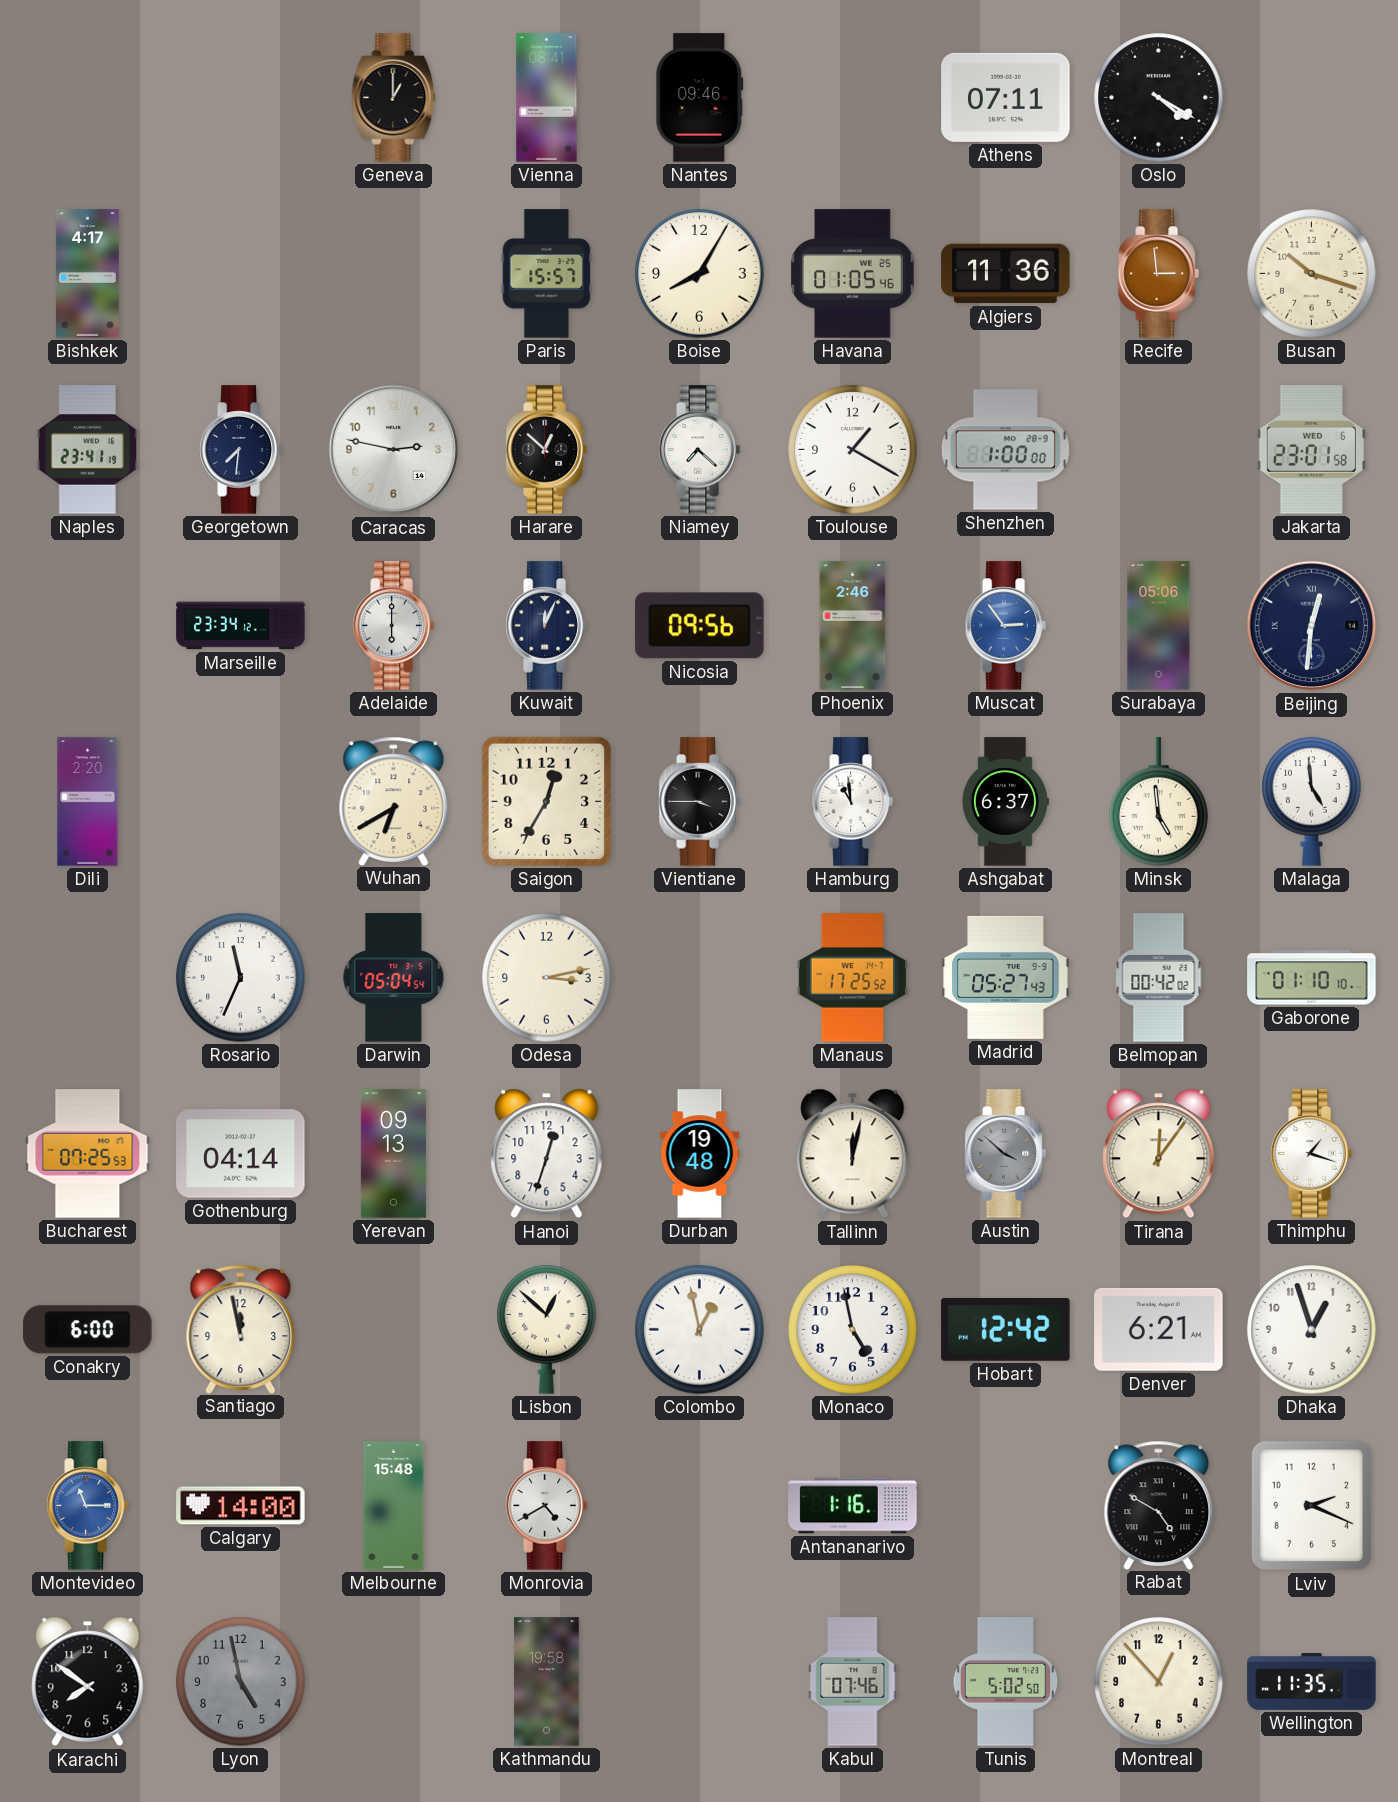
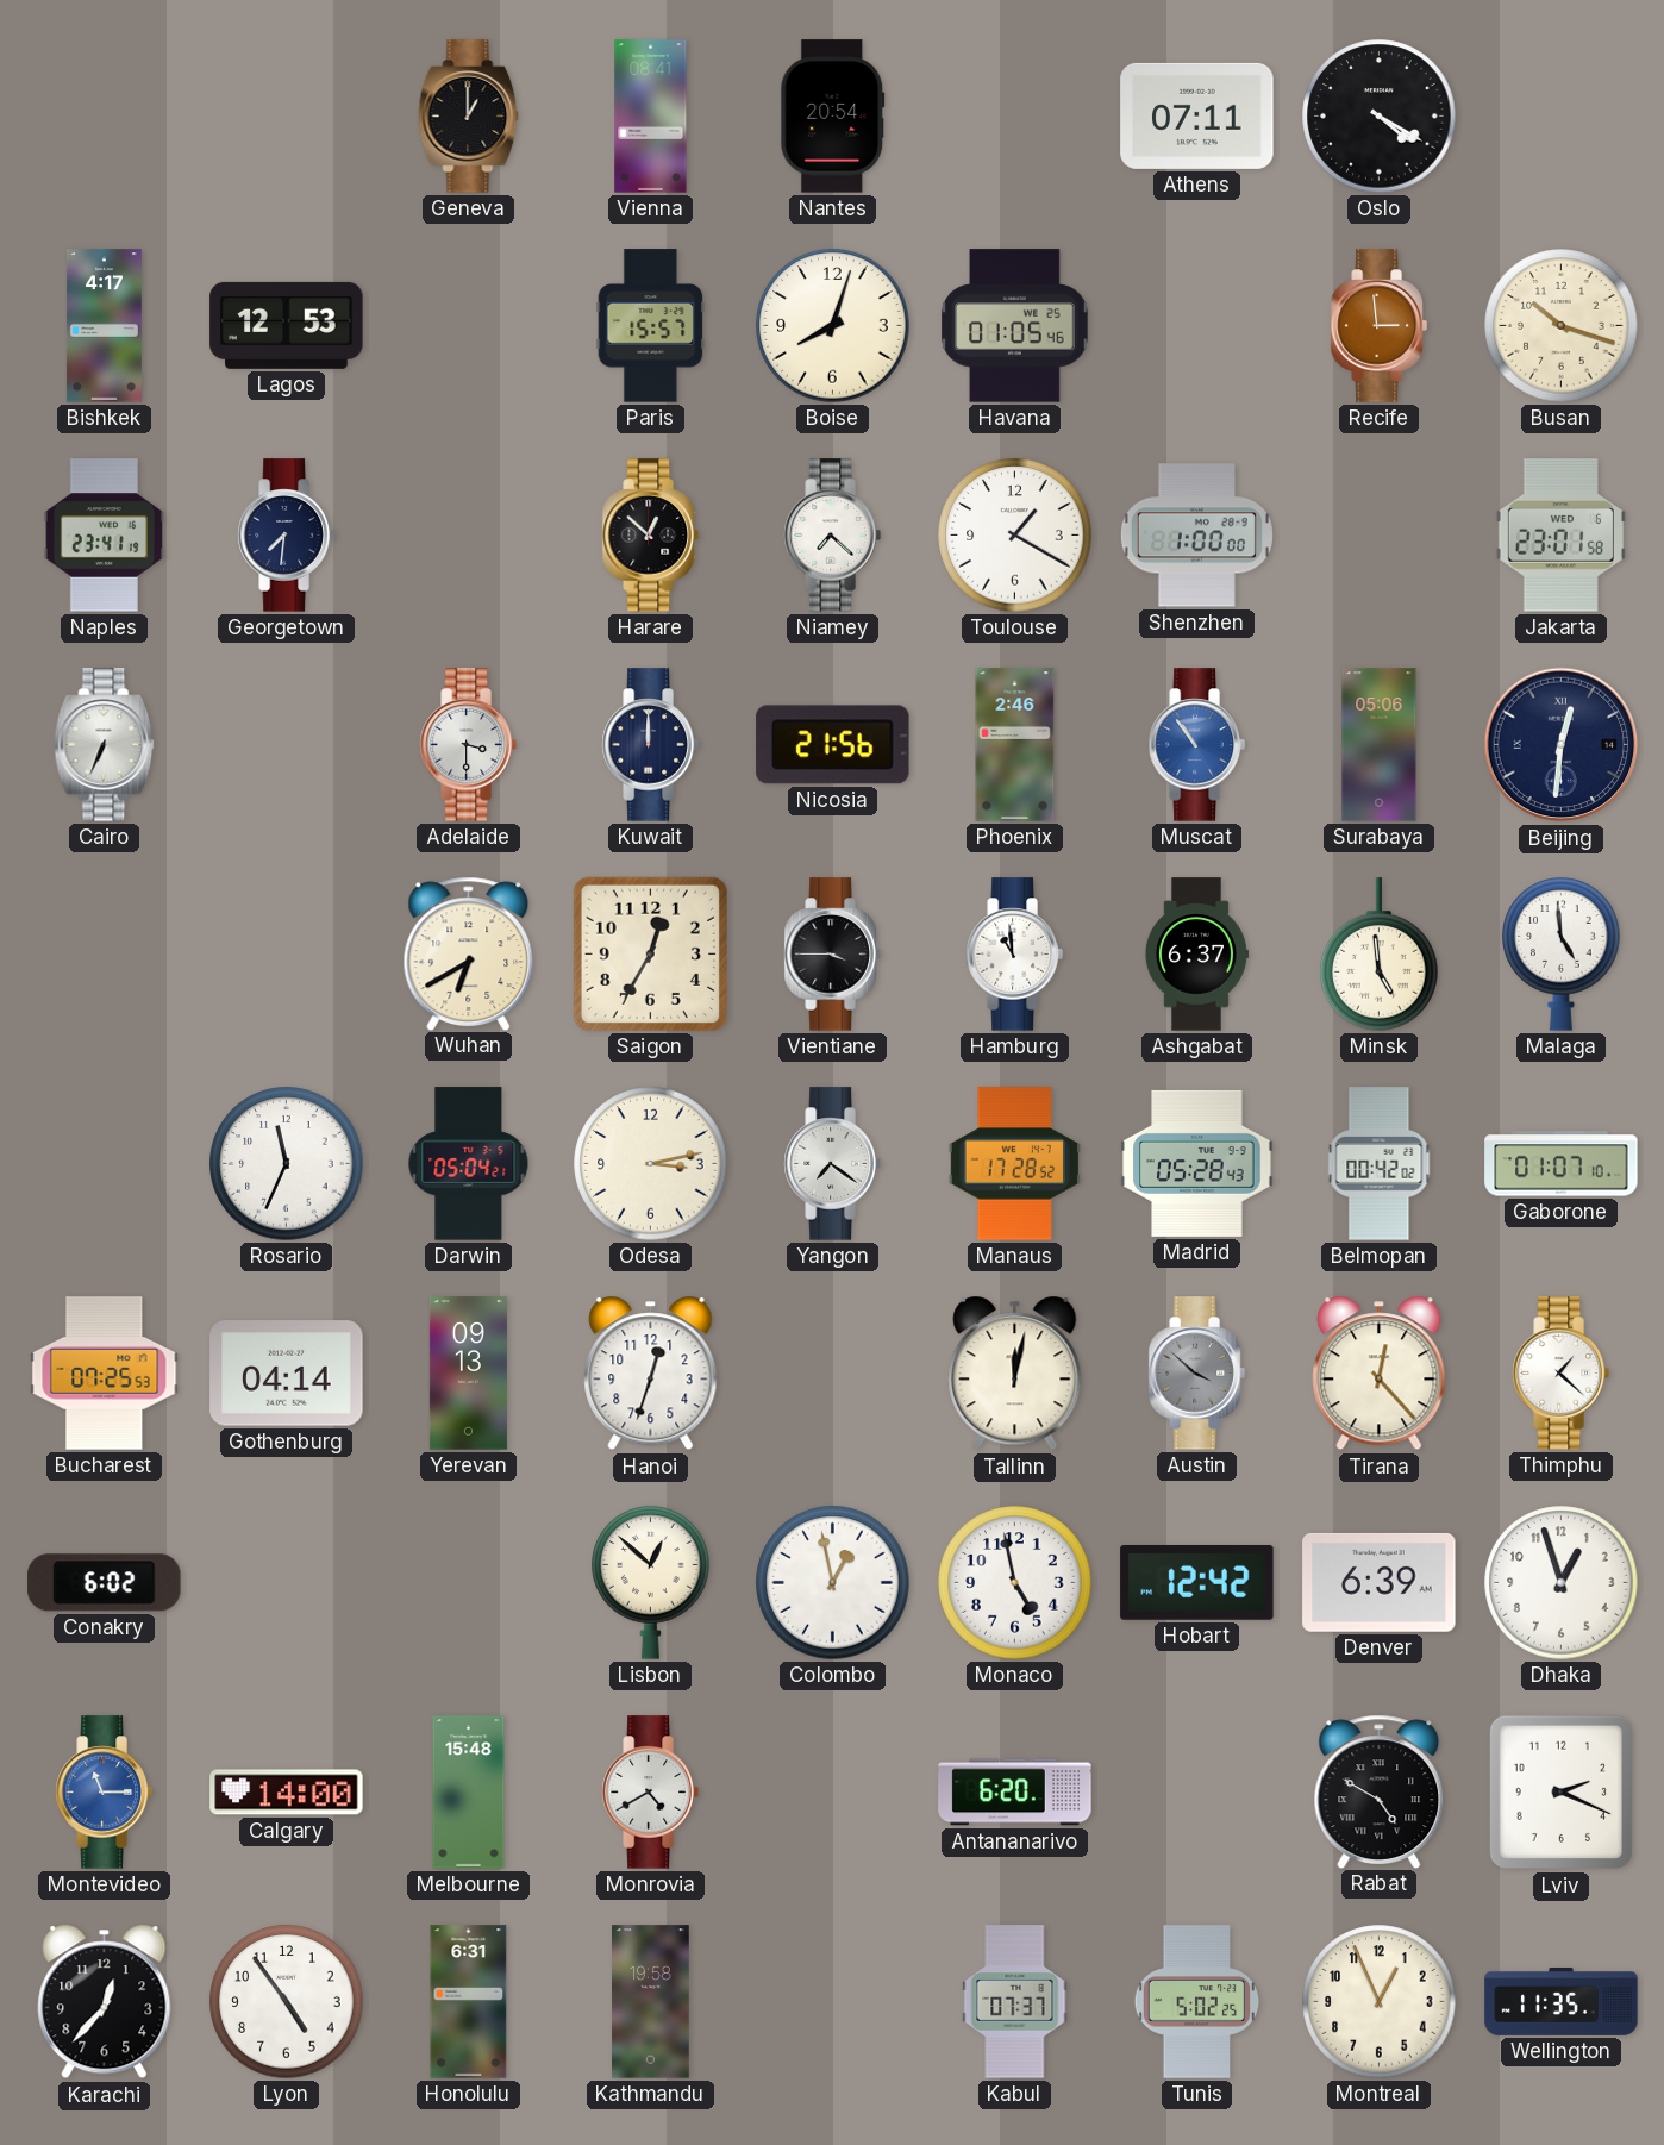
Nantes: 09:46 -> 20:54 (833, 117)
Lagos: none -> 12:53 (287, 325)
Boise: 8:05 -> 8:03 (833, 326)
Algiers: 11:36 -> none (1006, 274)
Caracas: 2:47 -> none (394, 450)
Cairo: none -> 6:34 (105, 745)
Marseille: 23:34 -> none (241, 626)
Adelaide: 6:00 -> 3:30 (468, 745)
Kuwait: 12:04 -> 12:00 (650, 745)
Nicosia: 09:56 -> 21:56 (833, 745)
Muscat: 2:54 -> 10:54 (1196, 745)
Dili: 2:20 -> none (88, 802)
Darwin: 05:04:54 -> 05:04:21 (469, 1164)
Yangon: none -> 7:21 (832, 1164)
Manaus: 17:25 -> 17:28 (1014, 1164)
Madrid: 05:27 -> 05:28 (1197, 1163)
Gaborone: 01:10 -> 01:07 (1562, 1164)
Durban: 19:48 -> none (700, 1154)
Tirana: 12:06 -> 12:23 (1380, 1374)
Thimphu: 1:18 -> 1:22 (1560, 1374)
Conakry: 6:00 -> 6:02 (105, 1583)
Santiago: 11:58 -> none (241, 1329)
Denver: 6:21 -> 6:39 (1380, 1582)
Antananarivo: 1:16 -> 6:20 (1015, 1793)
Karachi: 7:51 -> 12:37 (105, 2002)
Lyon: 4:58 -> 4:54 (287, 2002)
Lyon dial: grey -> white (287, 2002)
Honolulu: none -> 6:31 (469, 2002)
Kabul: 07:46 -> 07:37 (1015, 2002)
Tunis: 5:02:50 -> 5:02:25 (1197, 2002)
Montreal: 12:53 -> 12:56 (1380, 2002)
